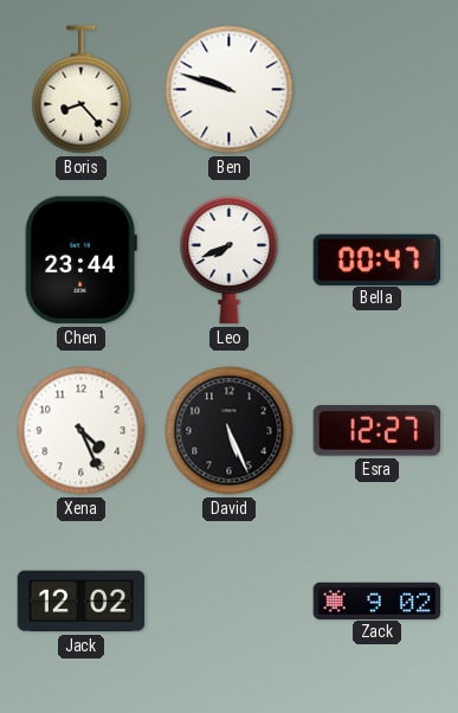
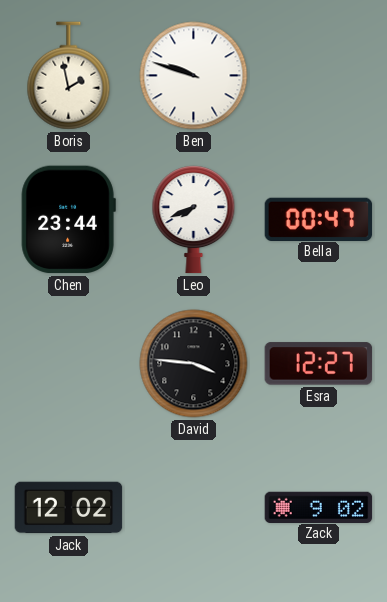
Boris: 8:23 -> 1:58 (69, 76)
Xena: 4:26 -> none (82, 431)
David: 5:26 -> 3:46 (194, 364)
